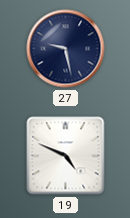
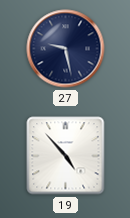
19: 4:49 -> 4:53 (66, 156)
